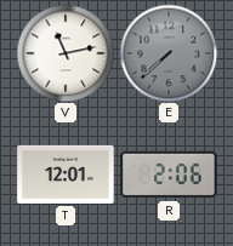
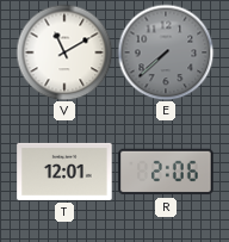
V: 11:13 -> 11:10 (64, 52)
